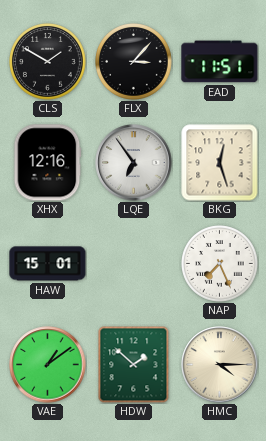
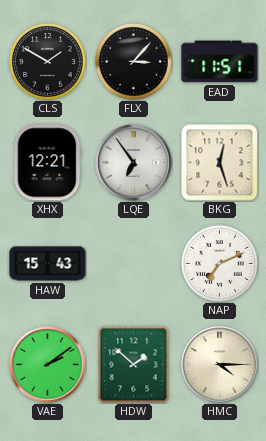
XHX: 12:16 -> 12:21 (48, 163)
HAW: 15:01 -> 15:43 (48, 264)
NAP: 7:26 -> 7:11 (220, 264)
VAE: 1:09 -> 2:09 (48, 365)
